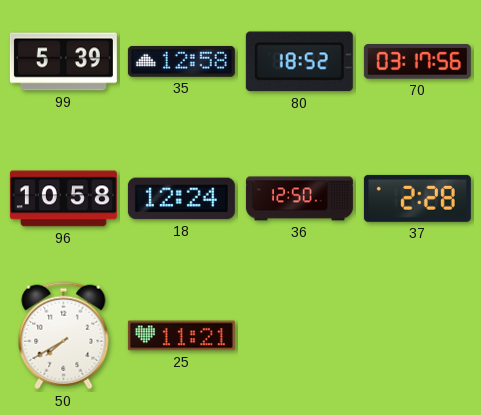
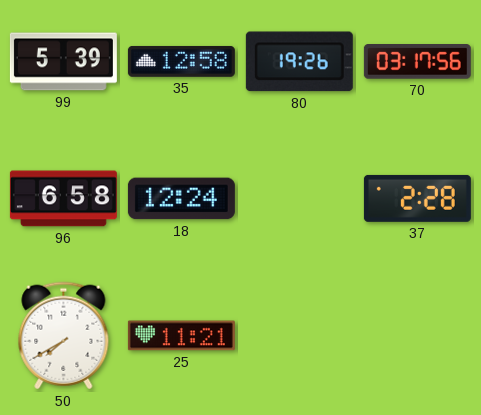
80: 18:52 -> 19:26 (299, 62)
96: 10:58 -> 6:58 (63, 199)
36: 12:50 -> none (299, 199)
